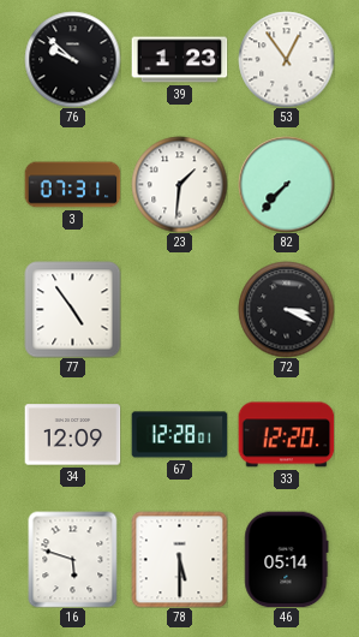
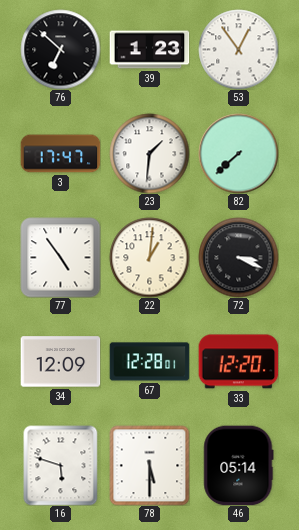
76: 9:52 -> 6:52 (60, 49)
3: 07:31 -> 17:47 (60, 154)
82: 7:37 -> 7:38 (238, 153)
22: none -> 1:01 (149, 257)
